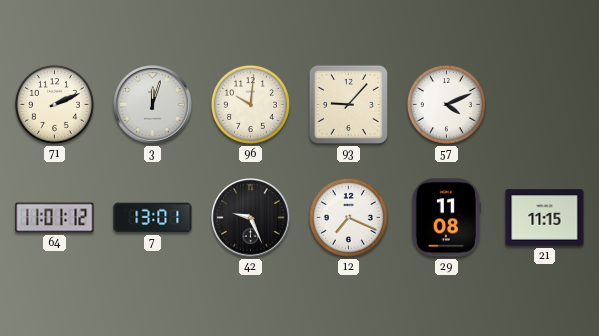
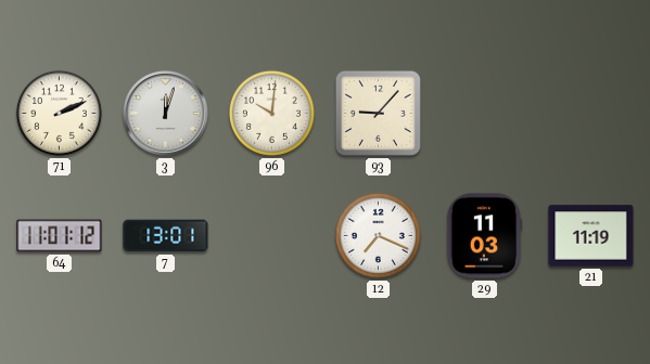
57: 4:11 -> none (446, 104)
42: 9:26 -> none (251, 218)
29: 11:08 -> 11:03 (484, 236)
21: 11:15 -> 11:19 (591, 236)
